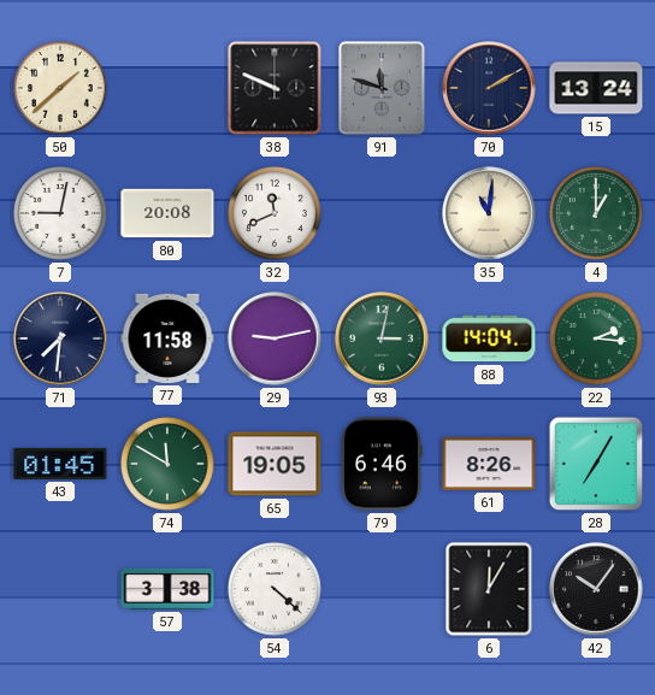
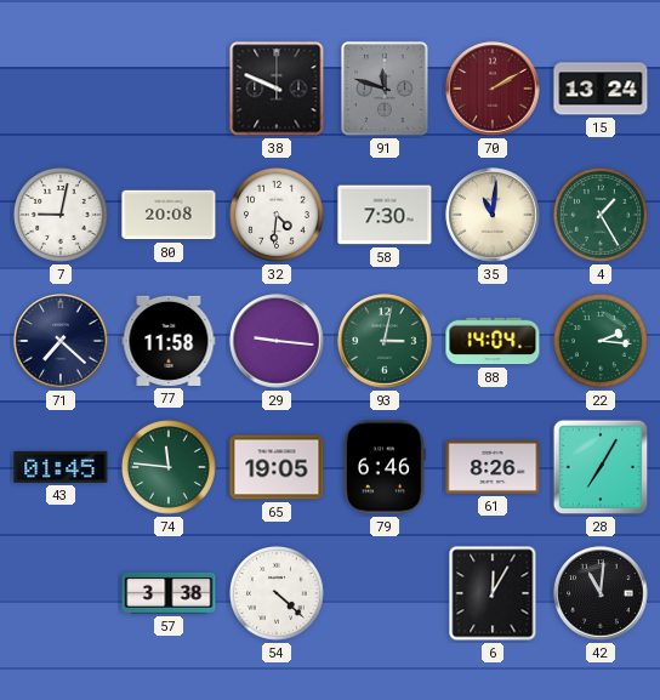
50: 1:38 -> none (61, 89)
70 dial: navy -> burgundy (493, 89)
32: 11:41 -> 4:31 (278, 216)
58: none -> 7:30 (385, 215)
4: 1:00 -> 1:25 (602, 216)
71: 7:31 -> 7:22 (61, 341)
29: 9:13 -> 9:16 (277, 341)
74: 11:50 -> 11:46 (170, 468)
42: 10:06 -> 11:01 (601, 593)
